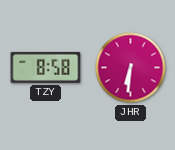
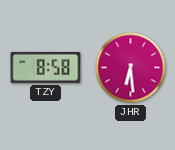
JHR: 6:31 -> 6:29 (131, 68)
